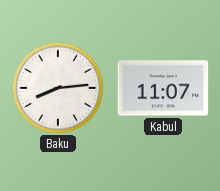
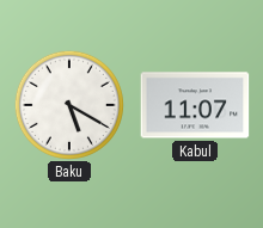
Baku: 8:14 -> 5:20 (69, 105)
